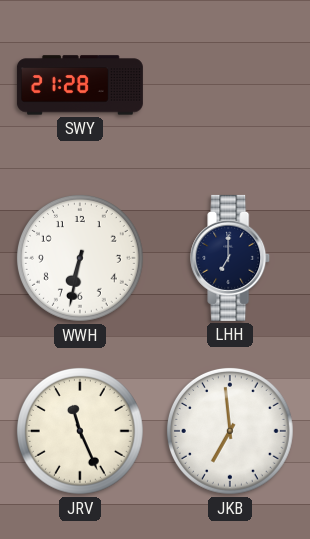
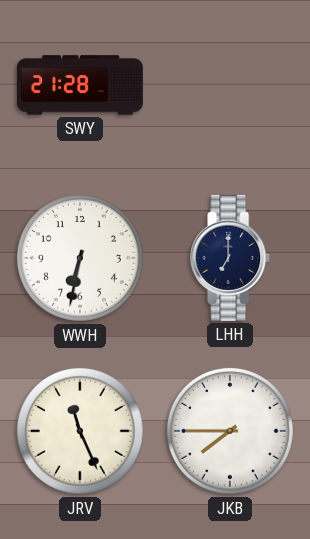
JKB: 6:59 -> 7:45 (230, 431)
